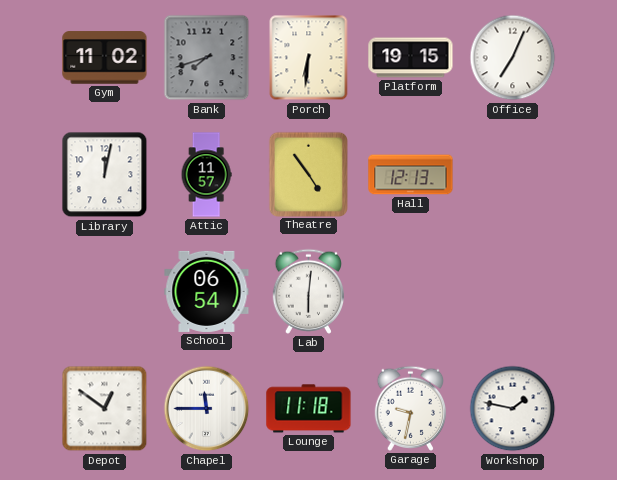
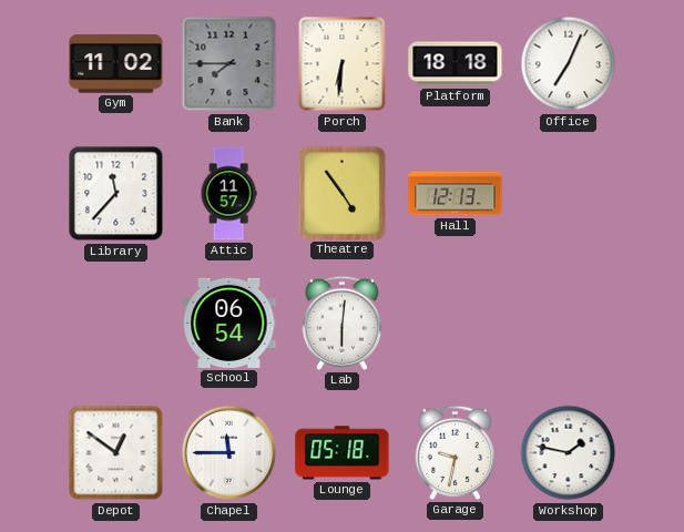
Bank: 7:42 -> 7:45 (229, 64)
Platform: 19:15 -> 18:18 (456, 64)
Library: 12:02 -> 11:37 (116, 194)
Lounge: 11:18 -> 05:18 (343, 453)
